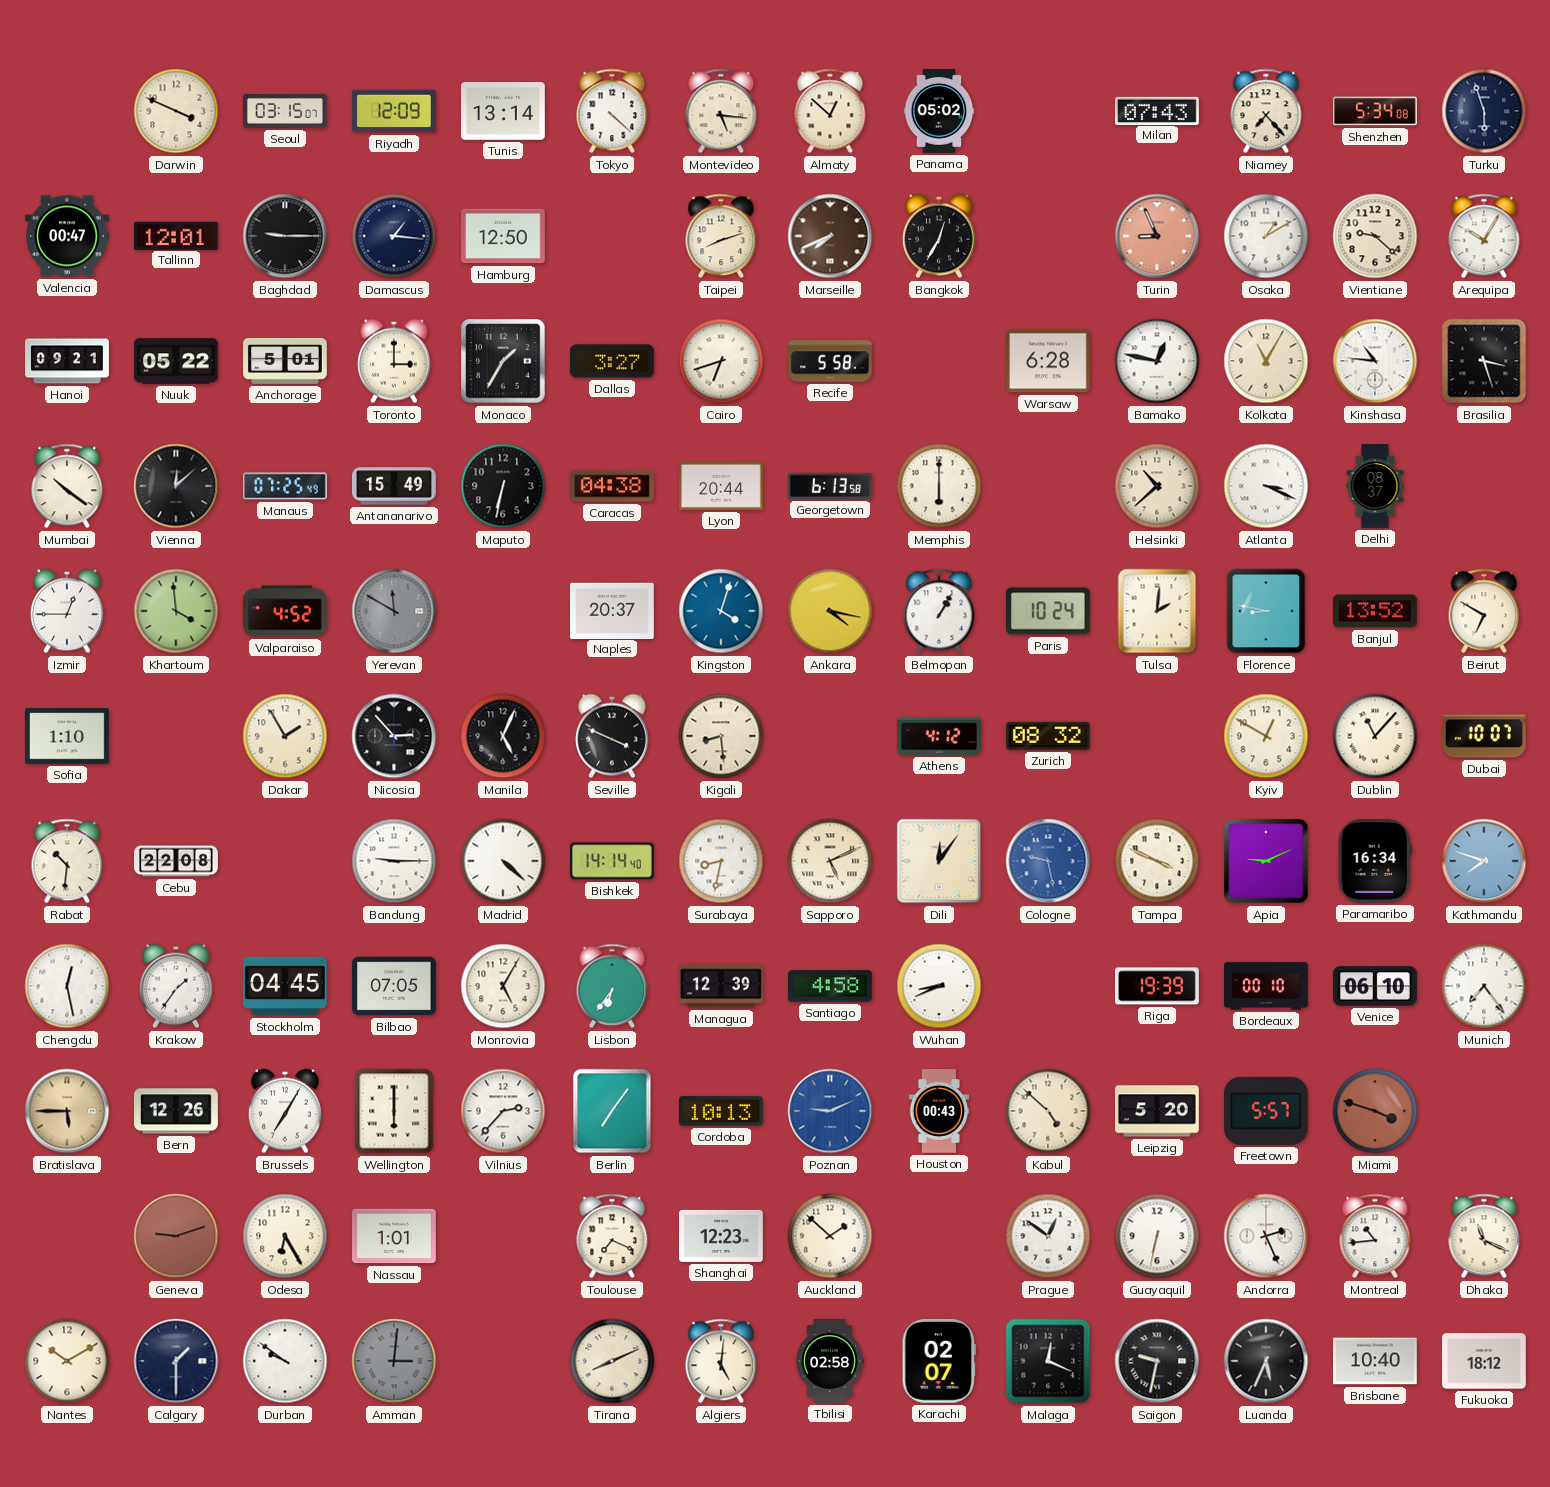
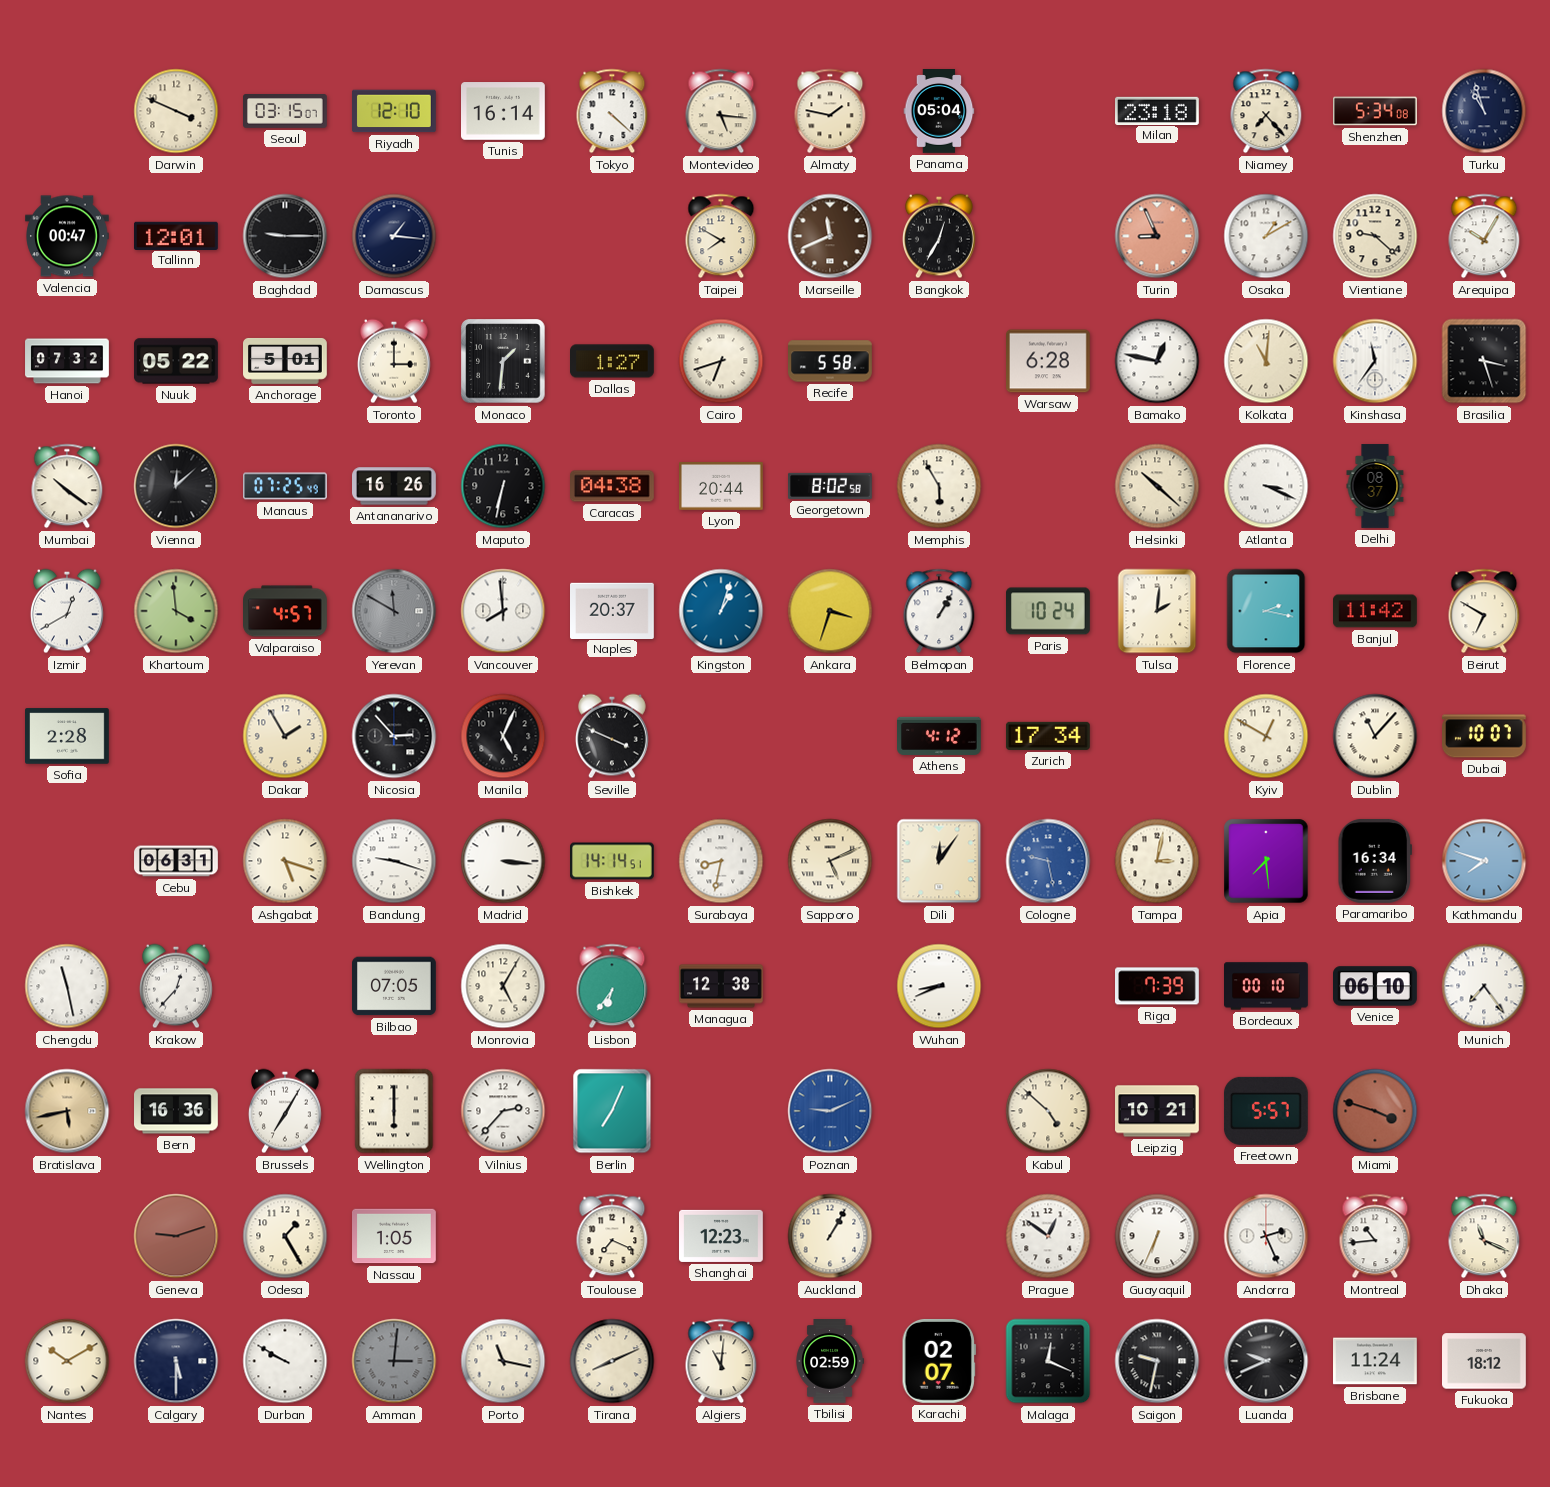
Riyadh: 12:09 -> 12:10 (395, 111)
Tunis: 13:14 -> 16:14 (504, 111)
Almaty: 12:52 -> 1:47 (830, 111)
Panama: 05:02 -> 05:04 (939, 112)
Milan: 07:43 -> 23:18 (1158, 110)
Turku: 5:57 -> 10:57 (1484, 111)
Hamburg: 12:50 -> none (504, 236)
Taipei: 8:12 -> 7:50 (721, 236)
Marseille: 7:41 -> 11:41 (830, 236)
Hanoi: 09:21 -> 07:32 (67, 361)
Monaco: 1:35 -> 1:31 (503, 361)
Dallas: 3:27 -> 1:27 (613, 361)
Kolkata: 11:05 -> 11:01 (1266, 361)
Kinshasa: 10:46 -> 11:36 (1375, 361)
Antananarivo: 15:49 -> 16:26 (395, 486)
Georgetown: 6:13 -> 8:02 (830, 486)
Memphis: 6:00 -> 5:55 (939, 486)
Helsinki: 10:38 -> 10:22 (1157, 486)
Izmir: 12:45 -> 12:40 (67, 611)
Valparaiso: 4:52 -> 4:57 (285, 611)
Vancouver: none -> 7:59 (503, 611)
Kingston: 4:03 -> 1:03 (721, 611)
Ankara: 4:17 -> 3:33 (830, 611)
Florence: 8:47 -> 2:17 (1266, 611)
Banjul: 13:52 -> 11:42 (1376, 611)
Sofia: 1:10 -> 2:28 (68, 736)
Kigali: 8:29 -> none (721, 736)
Zurich: 08:32 -> 17:34 (1048, 736)
Rabat: 10:31 -> none (67, 861)
Cebu: 22:08 -> 06:31 (176, 861)
Ashgabat: none -> 5:18 (285, 861)
Bandung: 9:15 -> 9:18 (394, 861)
Madrid: 4:22 -> 3:16 (503, 861)
Bishkek: 14:14:40 -> 14:14:51 (613, 861)
Tampa: 3:49 -> 3:02 (1157, 861)
Apia: 9:11 -> 7:29 (1266, 861)
Chengdu: 12:28 -> 11:28 (67, 986)
Krakow: 1:36 -> 12:37 (176, 986)
Stockholm: 04:45 -> none (285, 986)
Managua: 12:39 -> 12:38 (722, 986)
Santiago: 4:58 -> none (831, 986)
Riga: 19:39 -> 7:39 (1158, 986)
Bratislava: 5:45 -> 5:43 (67, 1111)
Bern: 12:26 -> 16:36 (177, 1111)
Berlin: 7:06 -> 7:04 (612, 1111)
Cordoba: 10:13 -> none (721, 1111)
Houston: 00:43 -> none (938, 1112)
Leipzig: 5:20 -> 10:21 (1157, 1111)
Odesa: 6:25 -> 1:25 (285, 1236)
Nassau: 1:01 -> 1:05 (395, 1236)
Auckland: 1:52 -> 1:05 (830, 1236)
Guayaquil: 6:32 -> 6:34 (1157, 1236)
Calgary: 1:30 -> 5:30 (176, 1361)
Durban: 9:51 -> 9:50 (285, 1361)
Porto: none -> 11:17 (503, 1361)
Algiers: 5:01 -> 11:01 (721, 1361)
Tbilisi: 02:58 -> 02:59 (830, 1361)
Luanda: 5:34 -> 9:41 (1266, 1361)
Brisbane: 10:40 -> 11:24 (1376, 1361)
